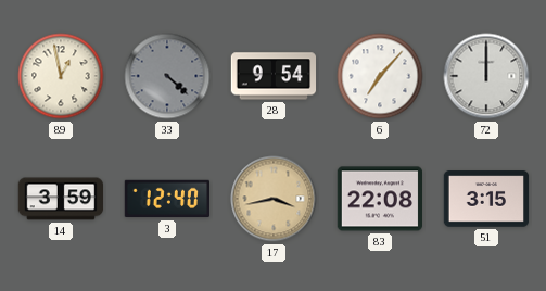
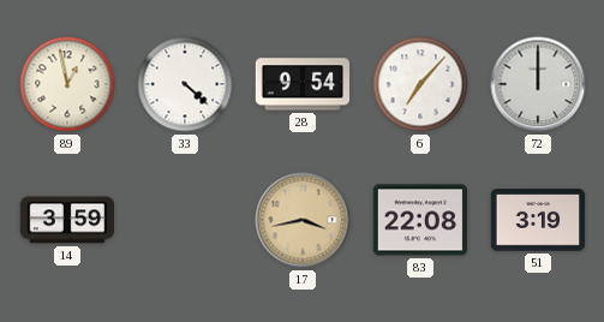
33 dial: grey -> white (185, 84)
3: 12:40 -> none (166, 199)
51: 3:15 -> 3:19 (538, 220)
